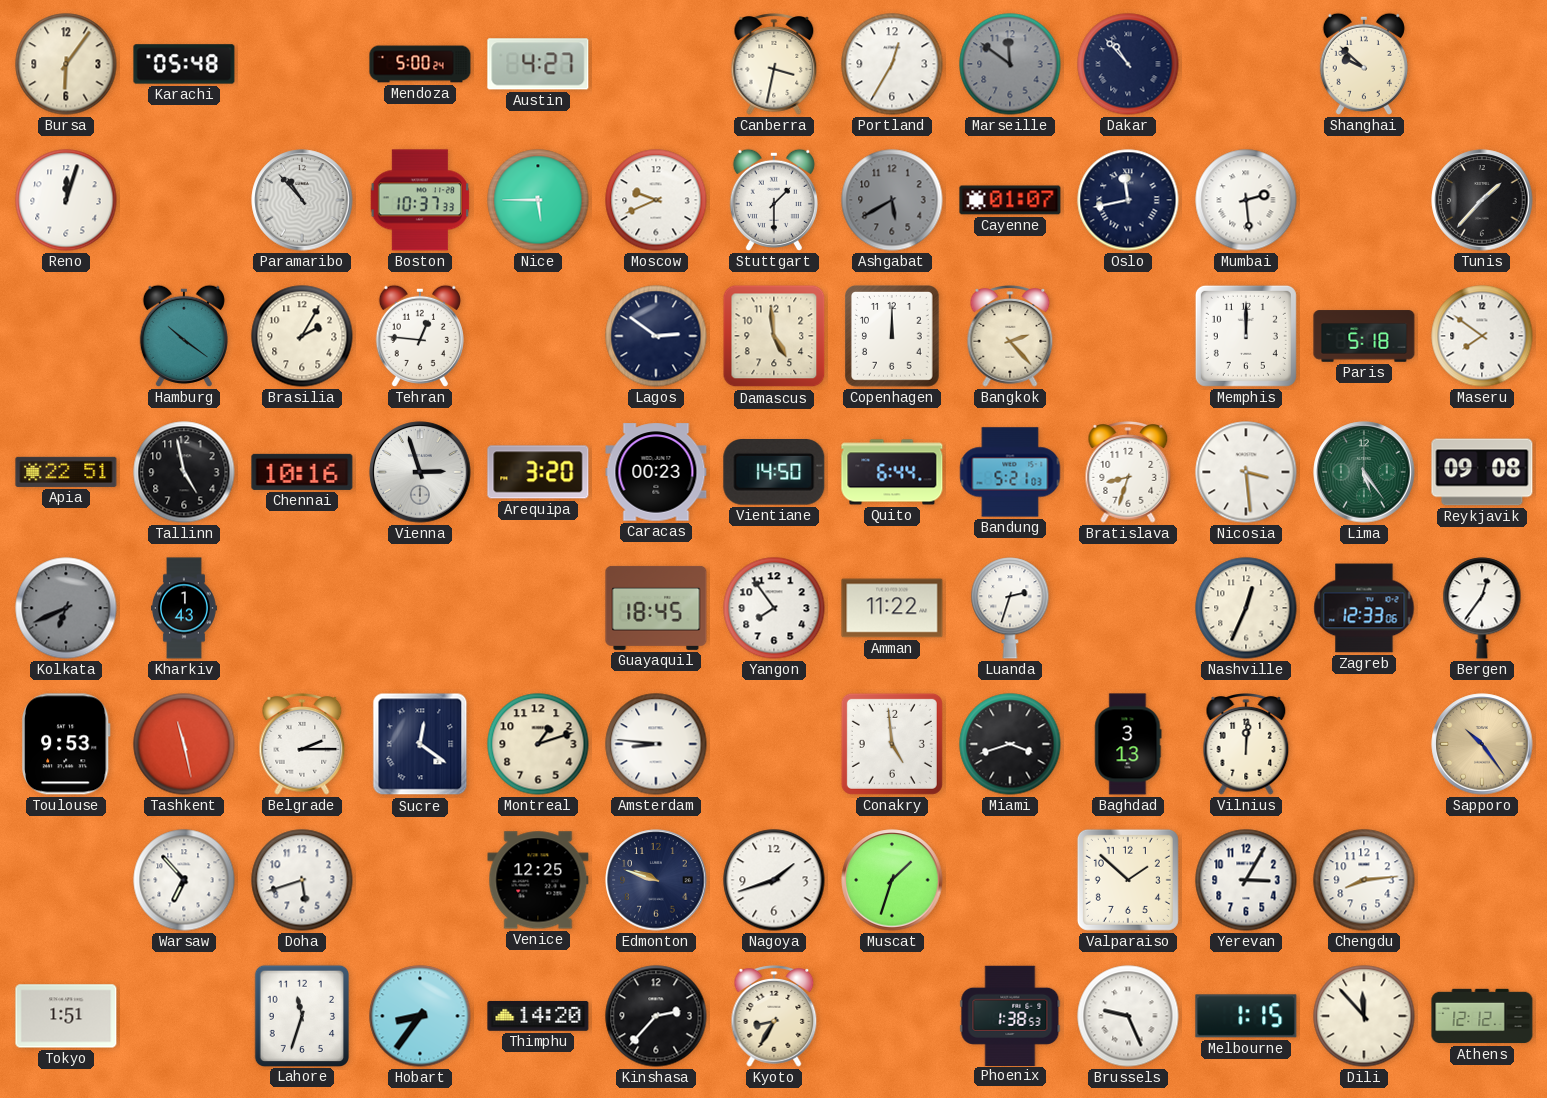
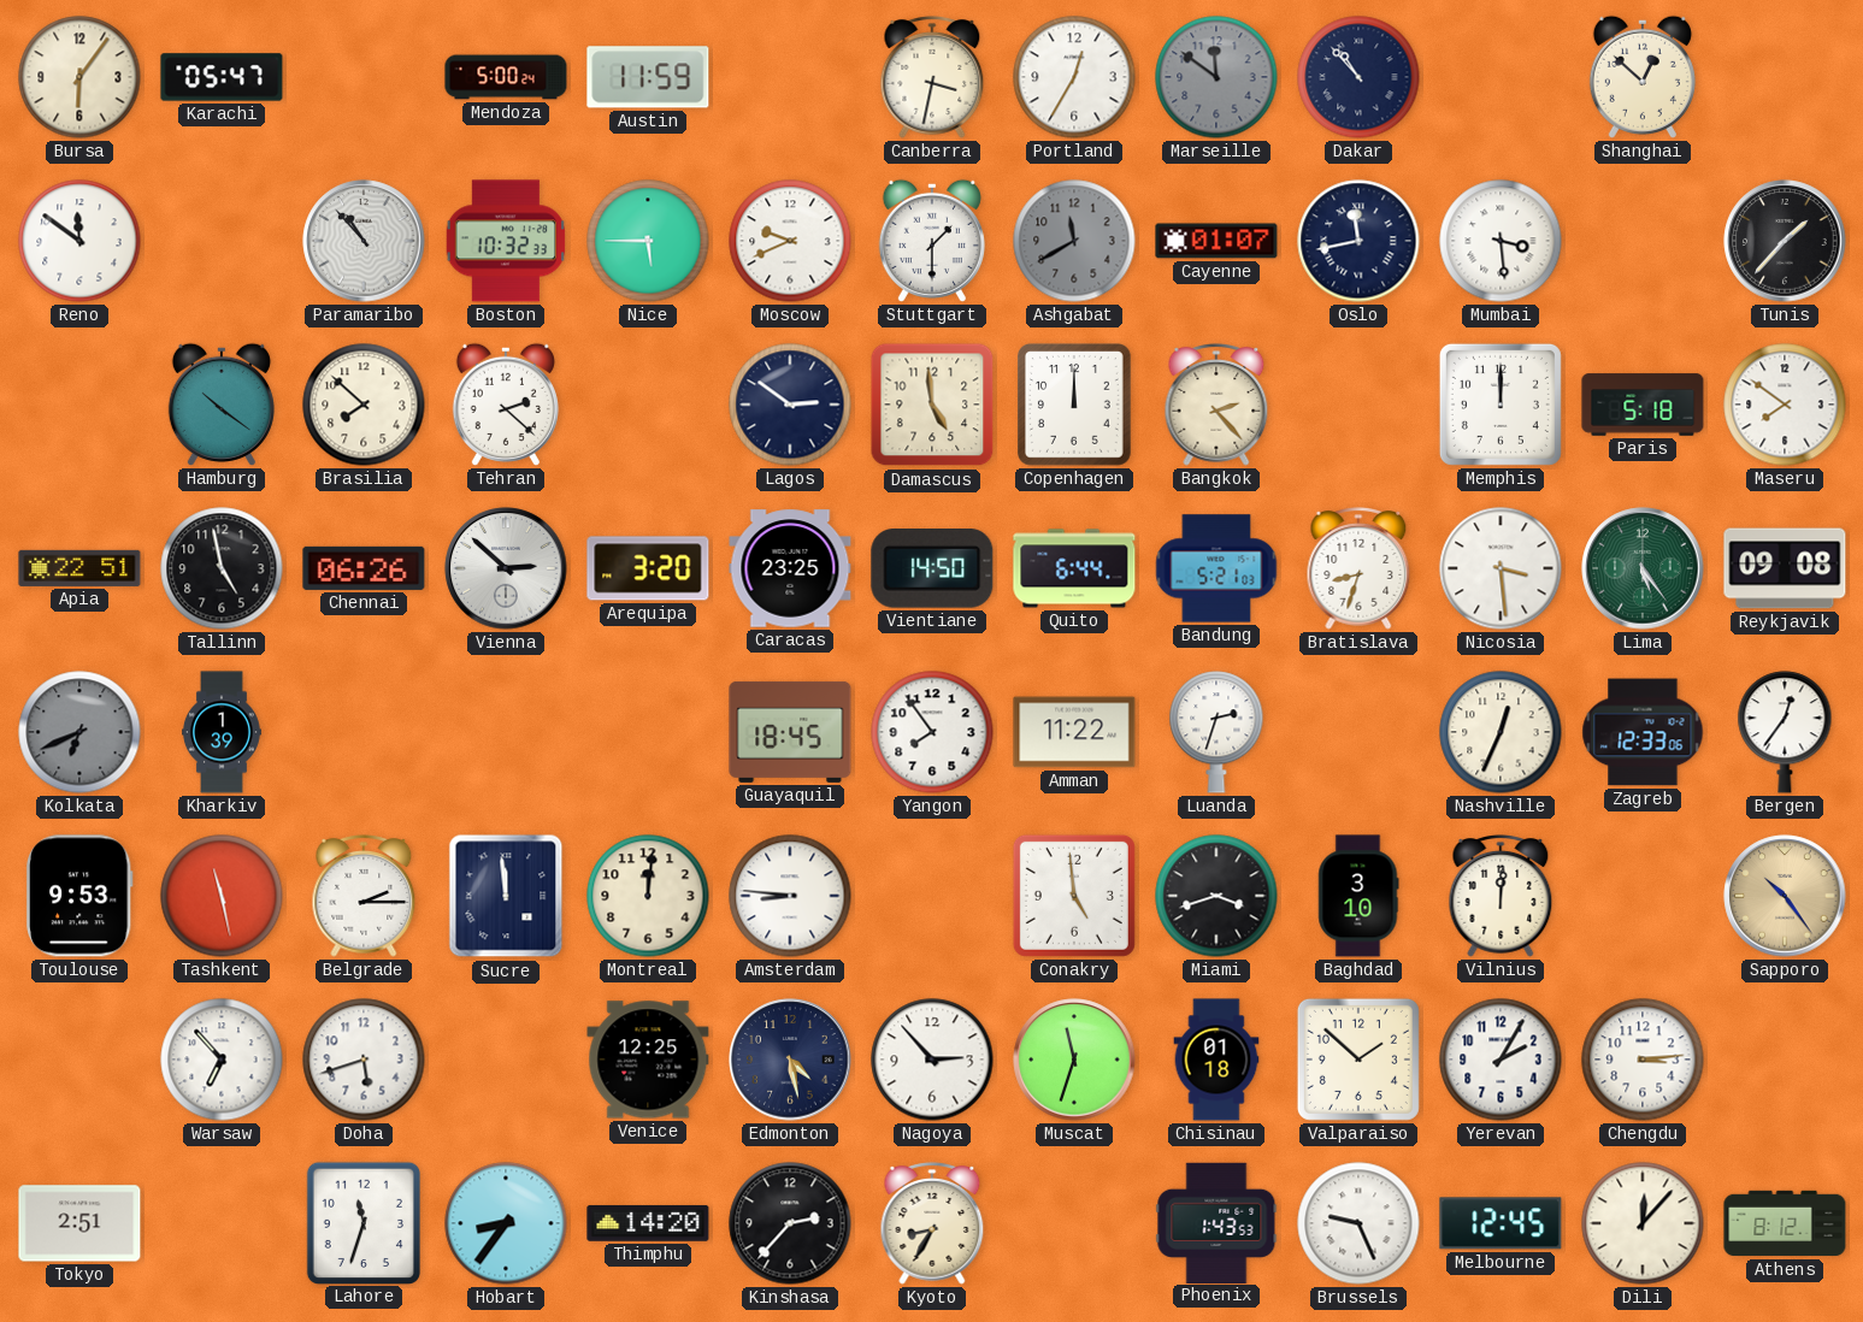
Karachi: 05:48 -> 05:47 (222, 77)
Austin: 4:27 -> 11:59 (648, 77)
Shanghai: 9:52 -> 12:52 (1643, 77)
Reno: 12:03 -> 11:51 (79, 241)
Boston: 10:37 -> 10:32 (506, 241)
Ashgabat: 5:40 -> 11:40 (1074, 241)
Mumbai: 2:29 -> 3:29 (1501, 241)
Brasilia: 2:05 -> 7:52 (364, 405)
Tehran: 12:46 -> 2:22 (506, 405)
Chennai: 10:16 -> 06:26 (364, 568)
Vienna: 2:57 -> 2:52 (506, 568)
Caracas: 00:23 -> 23:25 (790, 568)
Kharkiv: 1:43 -> 1:39 (223, 732)
Sucre: 12:21 -> 11:59 (506, 896)
Montreal: 1:12 -> 12:01 (648, 896)
Baghdad: 3:13 -> 3:10 (1358, 896)
Edmonton: 9:48 -> 4:28 (790, 1060)
Nagoya: 1:42 -> 2:53 (932, 1060)
Muscat: 1:33 -> 11:33 (1074, 1060)
Chisinau: none -> 01:18 (1216, 1060)
Yerevan: 3:05 -> 2:05 (1501, 1060)
Chengdu: 8:14 -> 3:14 (1643, 1060)
Tokyo: 1:51 -> 2:51 (79, 1223)
Phoenix: 1:38 -> 1:43 (1216, 1222)
Melbourne: 1:15 -> 12:45 (1501, 1223)
Dili: 11:53 -> 12:07 (1643, 1223)
Athens: 12:12 -> 8:12 (1785, 1223)
